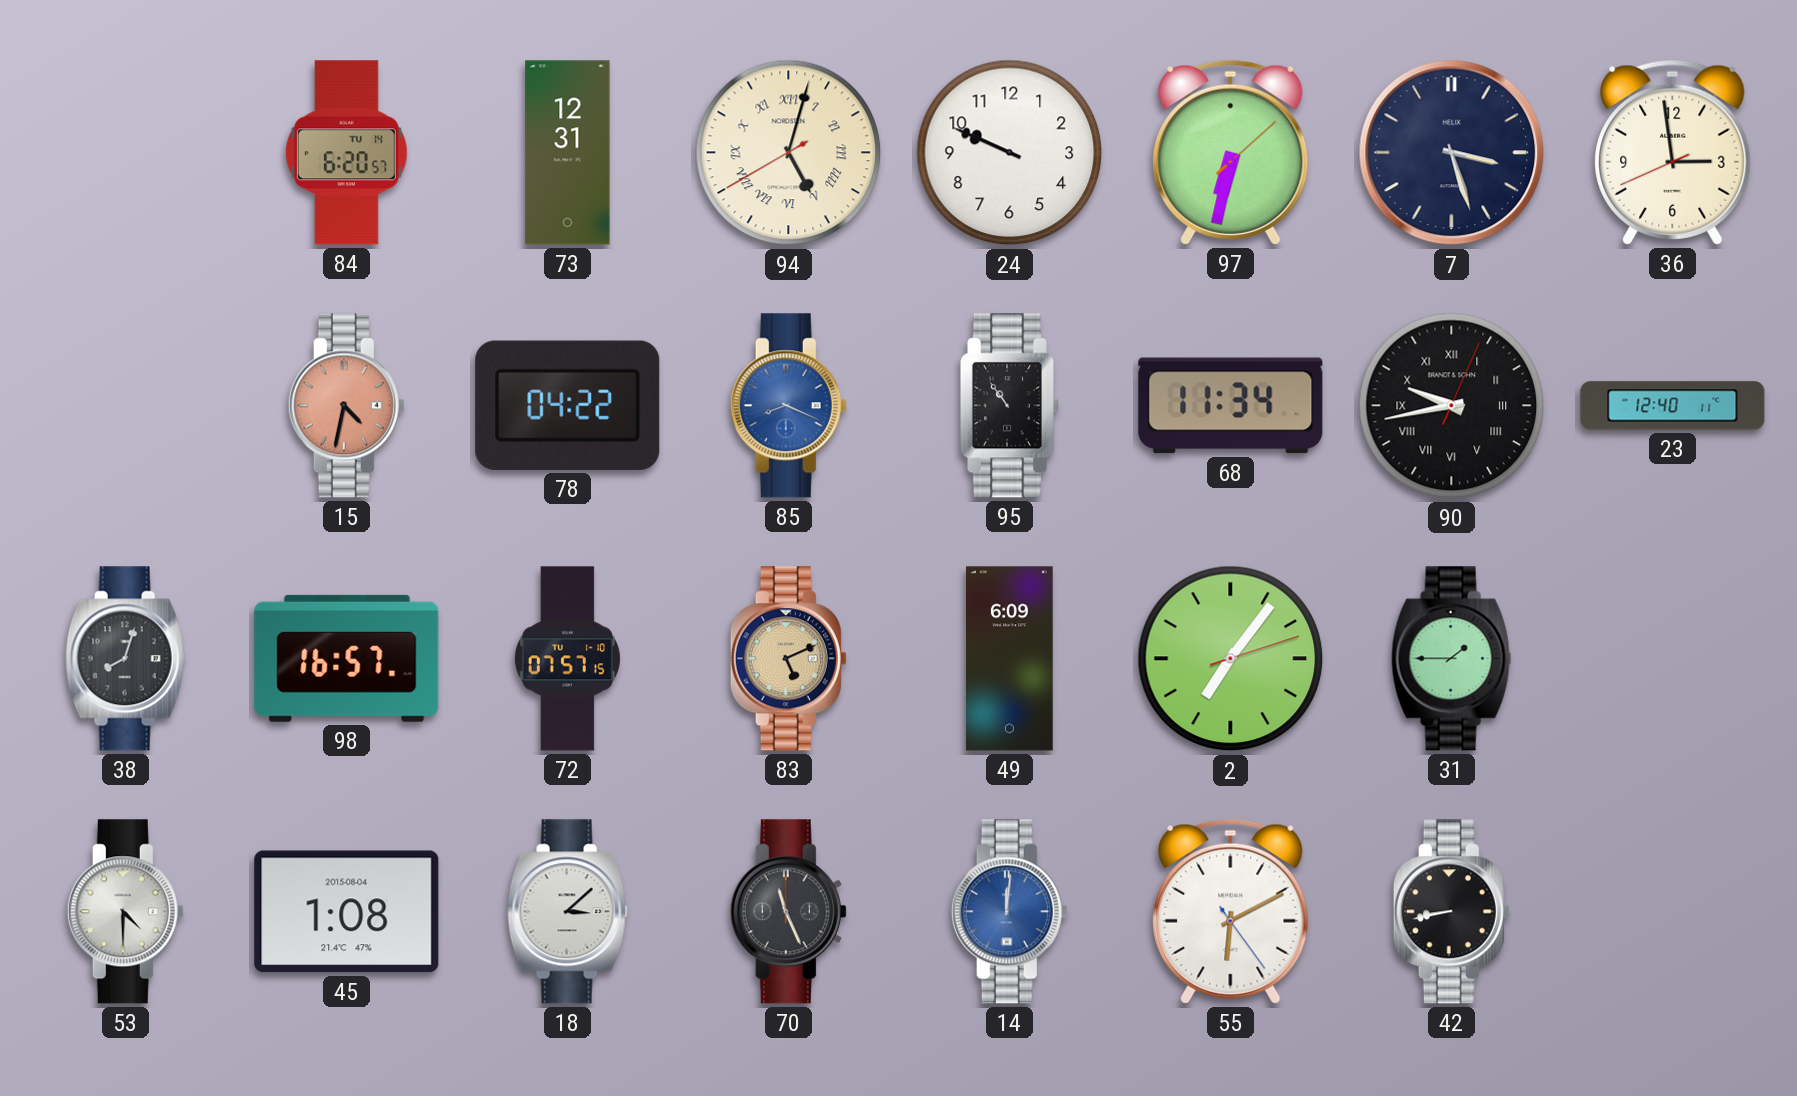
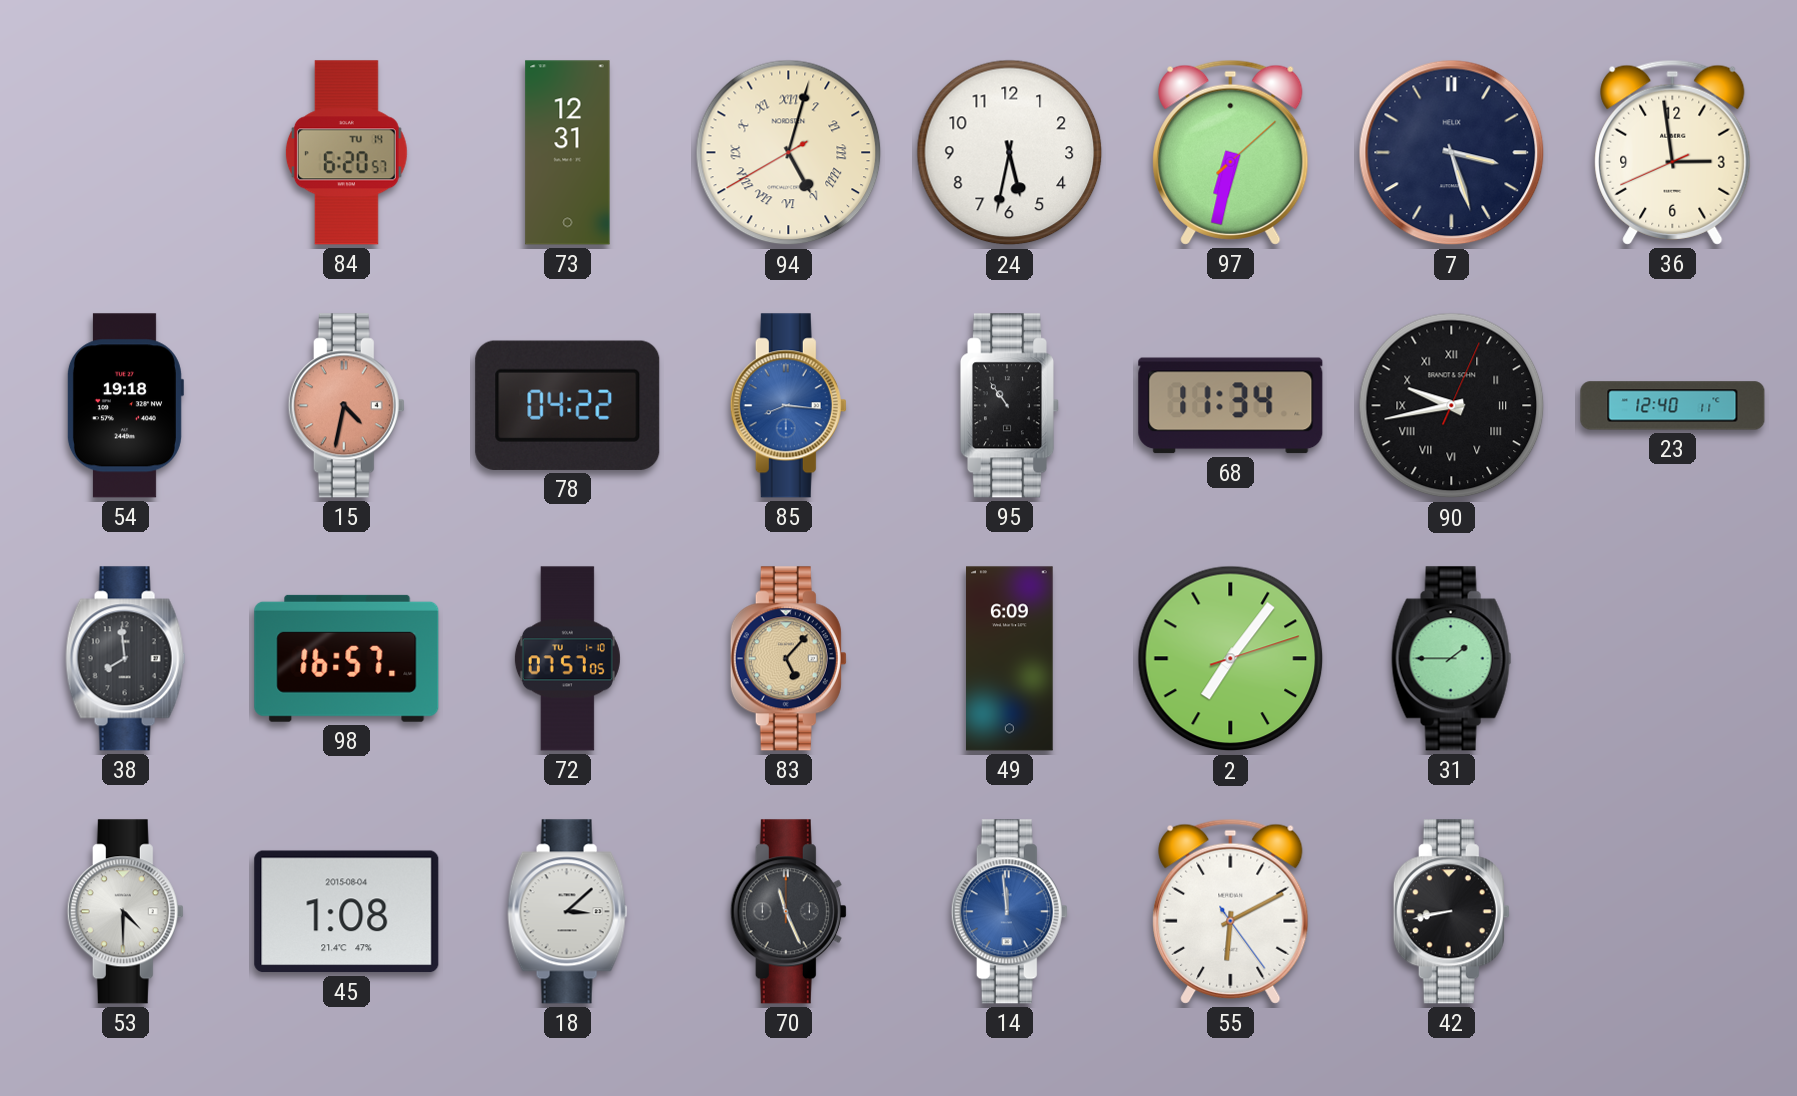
24: 9:49 -> 5:32 (1010, 153)
54: none -> 19:18 (125, 406)
85: 8:19 -> 8:16 (788, 406)
38: 8:03 -> 7:59 (126, 659)
72: 07:57:15 -> 07:57:05 (567, 659)
83: 5:11 -> 5:07 (788, 659)
14: 12:01 -> 11:59 (1009, 912)
